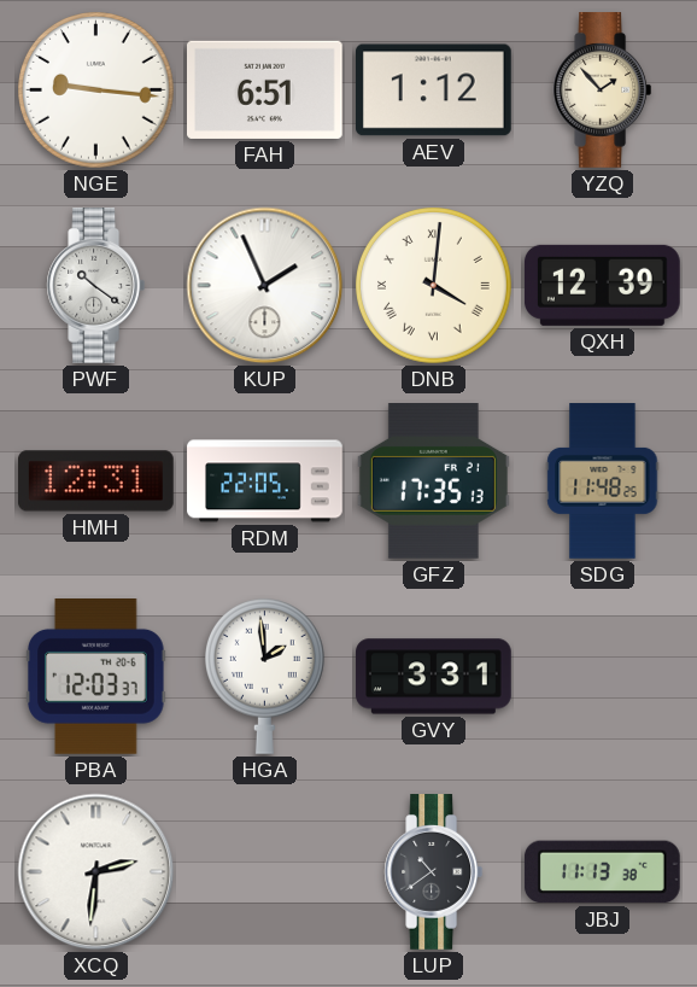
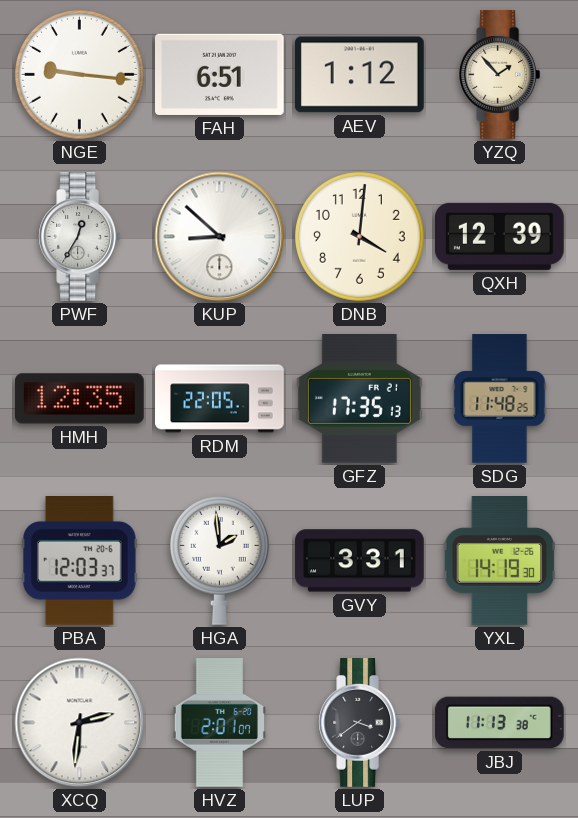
PWF: 10:21 -> 12:35 (80, 237)
KUP: 1:56 -> 8:52 (220, 237)
DNB numerals: Roman -> Arabic (360, 237)
HMH: 12:31 -> 12:35 (80, 399)
YXL: none -> 14:19 (500, 561)
HVZ: none -> 2:01 (219, 723)
LUP: 10:39 -> 3:39 (360, 723)
